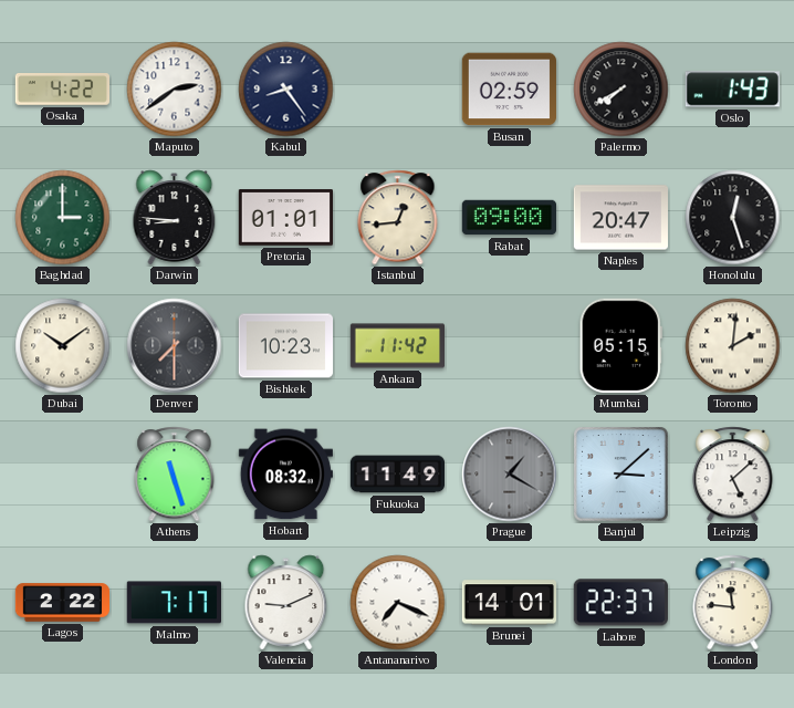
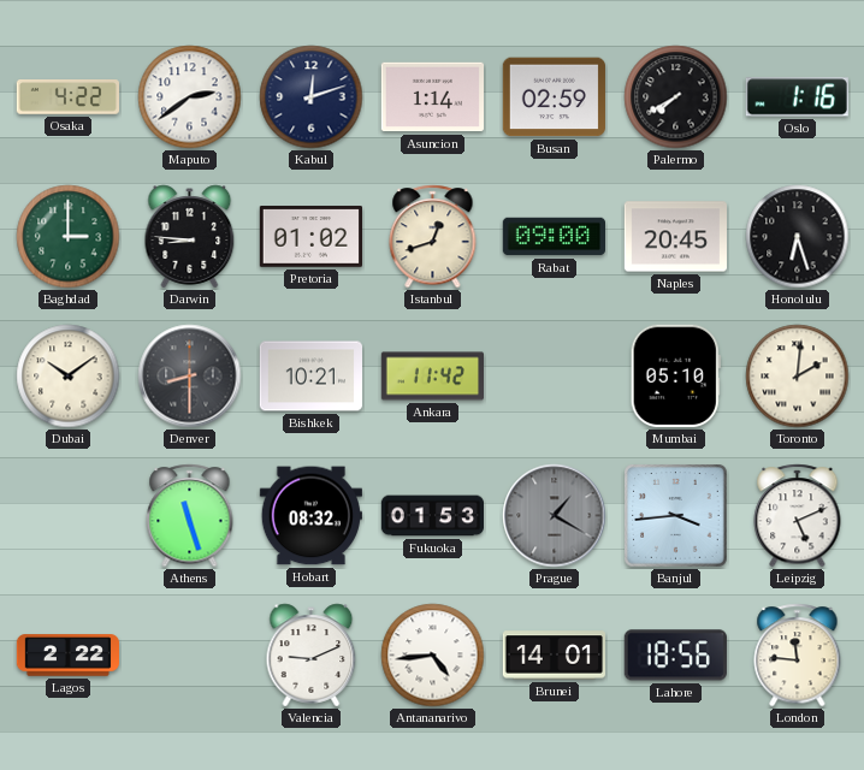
Kabul: 8:24 -> 12:12 (312, 97)
Asuncion: none -> 1:14 (432, 97)
Oslo: 1:43 -> 1:16 (797, 97)
Pretoria: 01:01 -> 01:02 (310, 237)
Istanbul: 12:44 -> 12:42 (433, 237)
Naples: 20:47 -> 20:45 (675, 237)
Honolulu: 12:27 -> 6:27 (798, 237)
Denver: 7:30 -> 8:30 (190, 377)
Bishkek: 10:23 -> 10:21 (310, 377)
Mumbai: 05:15 -> 05:10 (675, 375)
Fukuoka: 11:49 -> 01:53 (433, 516)
Banjul: 3:08 -> 3:44 (676, 516)
Leipzig: 5:08 -> 5:11 (798, 516)
Malmo: 7:17 -> none (174, 603)
Antananarivo: 7:19 -> 4:44 (433, 656)
Lahore: 22:37 -> 18:56 (675, 656)
